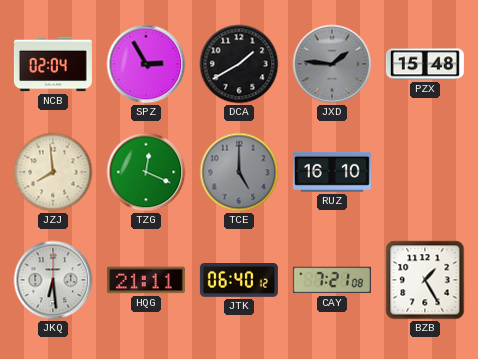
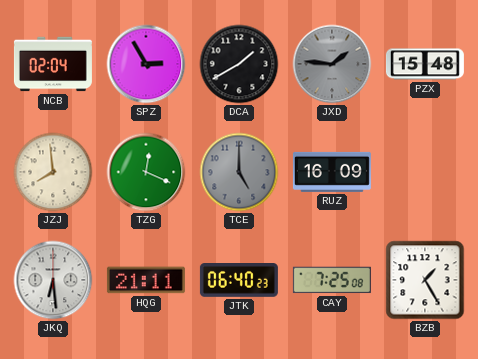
RUZ: 16:10 -> 16:09 (332, 172)
JTK: 06:40:12 -> 06:40:23 (239, 281)
CAY: 7:21 -> 7:25 (332, 280)
